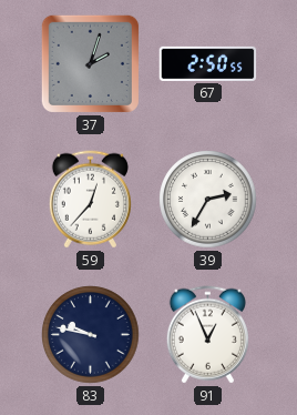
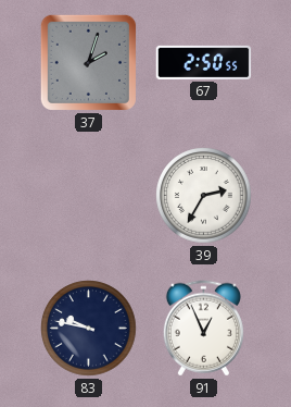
59: 12:37 -> none (90, 200)
